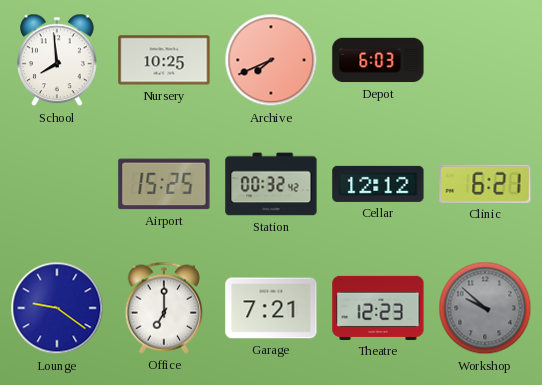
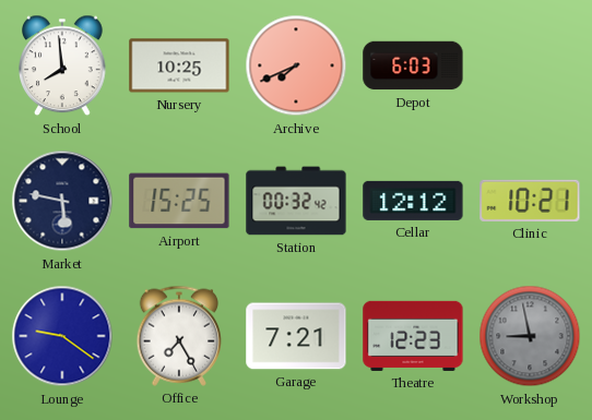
Market: none -> 5:47 (62, 201)
Clinic: 6:21 -> 10:21 (530, 201)
Office: 7:00 -> 7:25 (178, 336)
Workshop: 9:52 -> 8:58 (530, 336)
